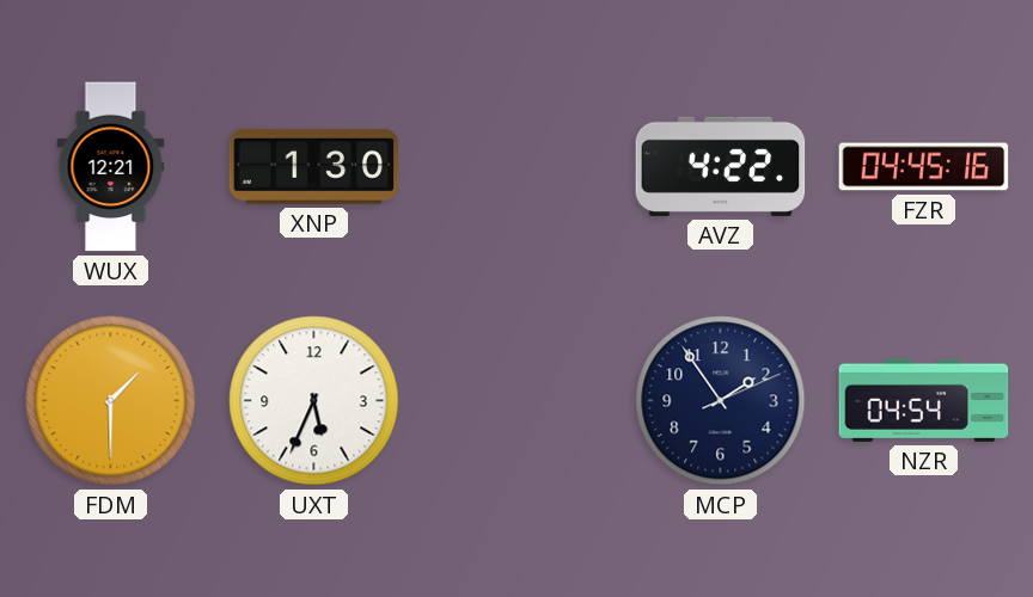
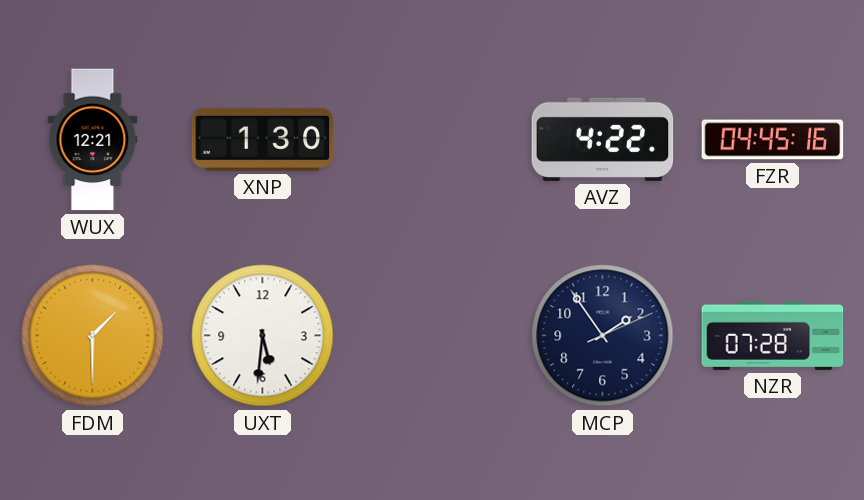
UXT: 5:34 -> 5:31 (263, 336)
NZR: 04:54 -> 07:28 (773, 335)
